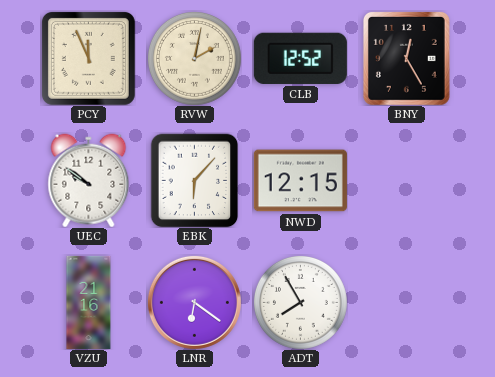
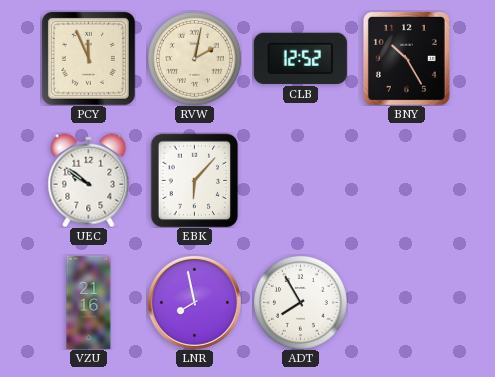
BNY: 12:25 -> 10:25 (406, 58)
NWD: 12:15 -> none (300, 181)
LNR: 6:21 -> 7:58 (194, 302)
